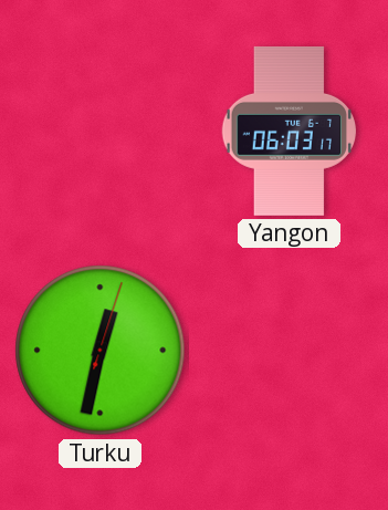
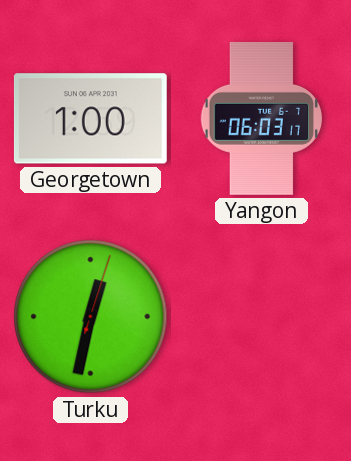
Georgetown: none -> 1:00 (90, 119)
